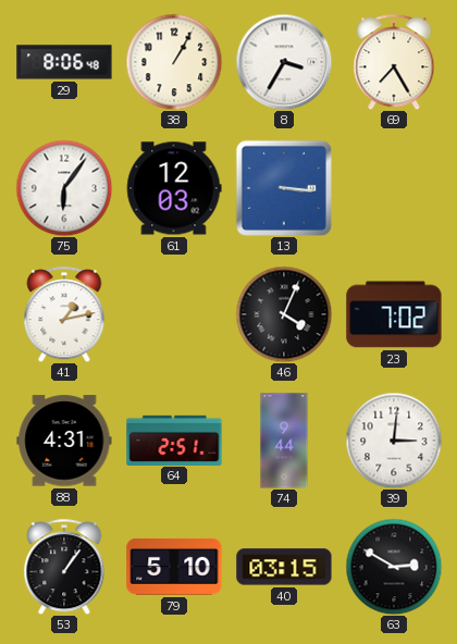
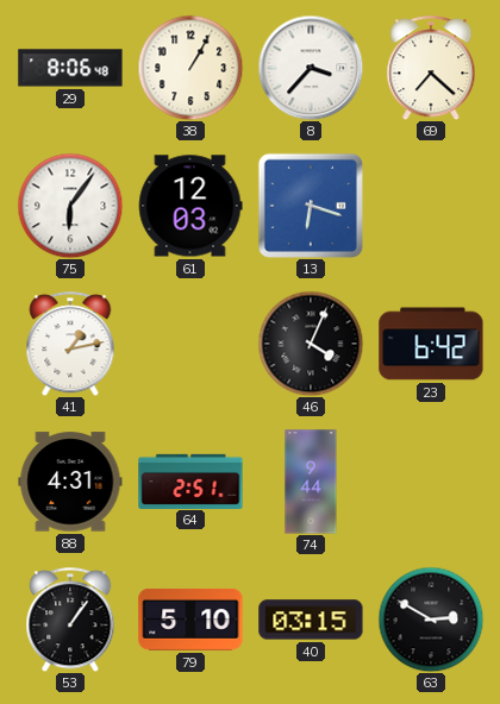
8: 3:35 -> 3:37 (311, 68)
69: 7:25 -> 7:22 (431, 68)
13: 3:16 -> 6:18 (311, 206)
23: 7:02 -> 6:42 (431, 344)
39: 3:01 -> none (394, 441)
